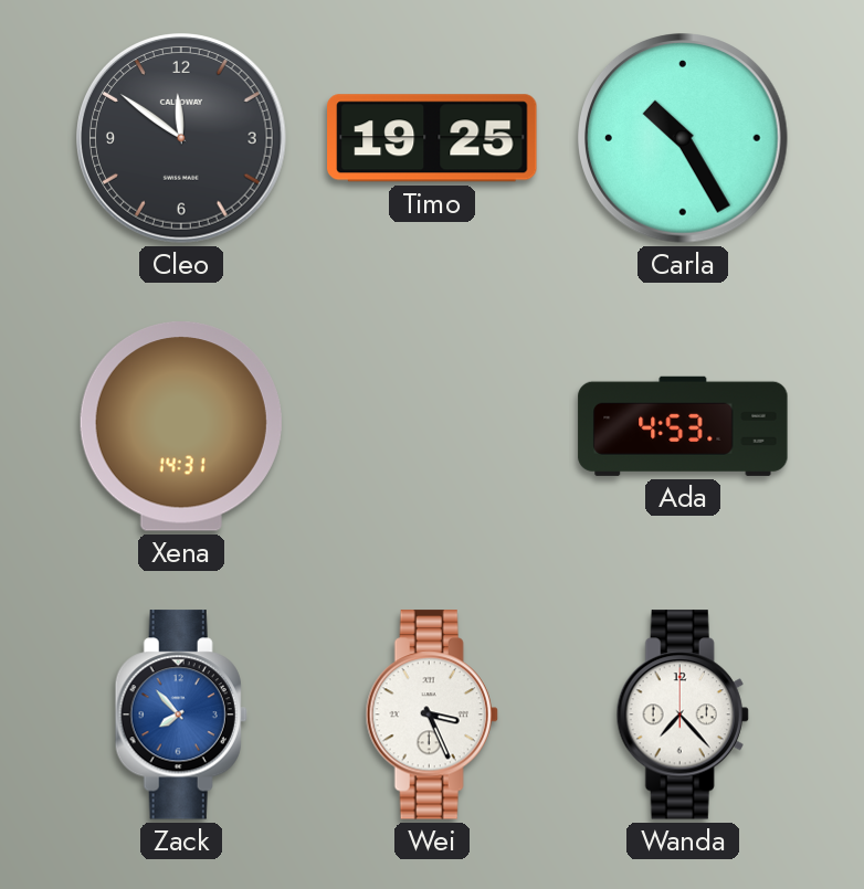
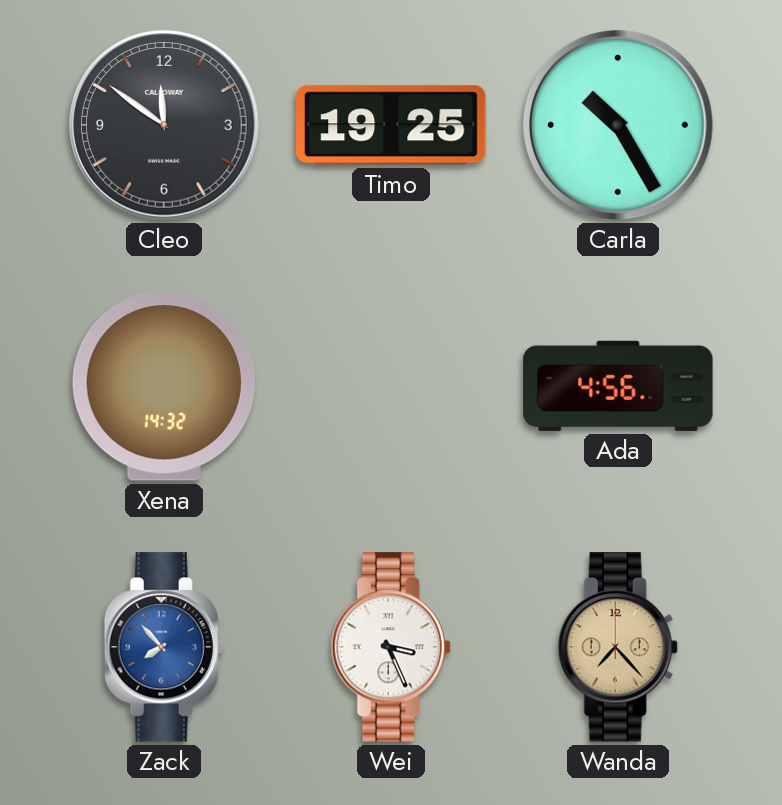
Xena: 14:31 -> 14:32 (164, 387)
Ada: 4:53 -> 4:56 (618, 386)
Wanda dial: white -> champagne (618, 647)
